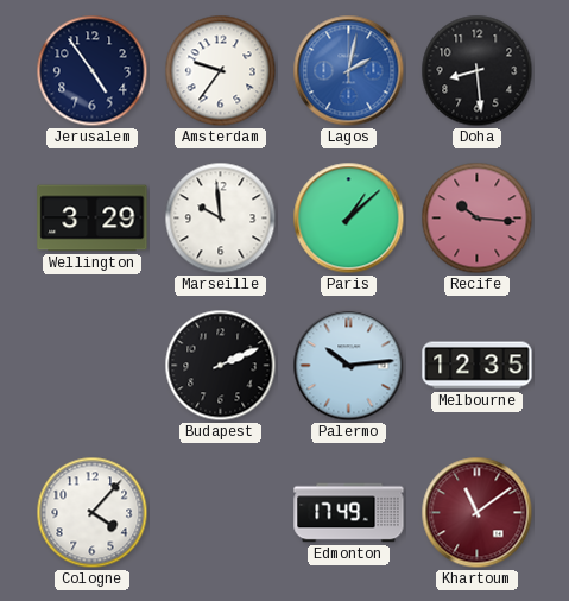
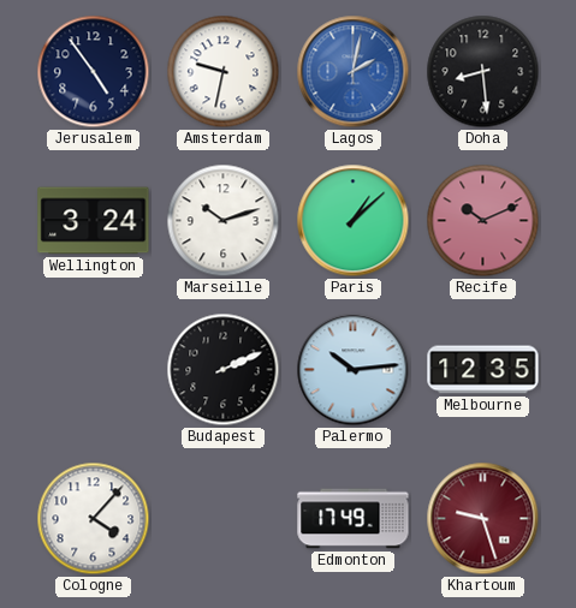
Amsterdam: 9:36 -> 9:32 (224, 72)
Wellington: 3:29 -> 3:24 (94, 221)
Marseille: 9:59 -> 10:12 (224, 221)
Recife: 10:16 -> 10:11 (483, 221)
Khartoum: 11:09 -> 9:27 (483, 519)
